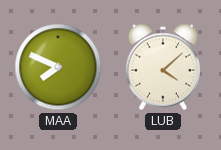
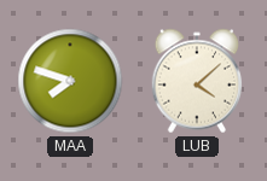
MAA: 7:49 -> 7:48 (70, 81)
